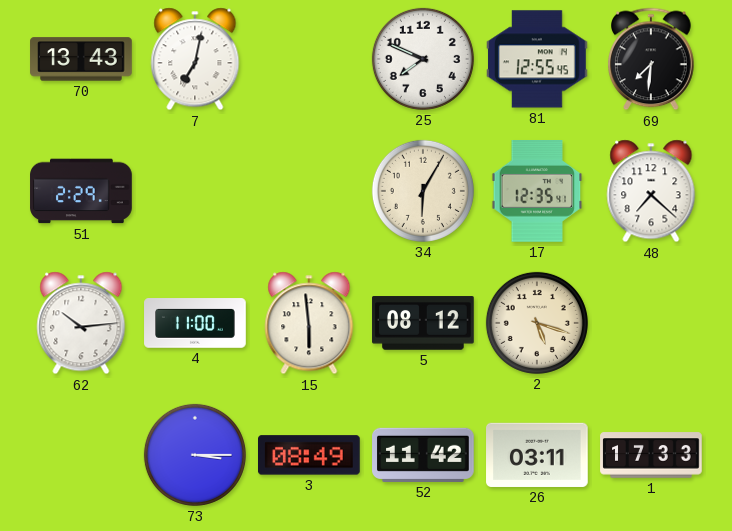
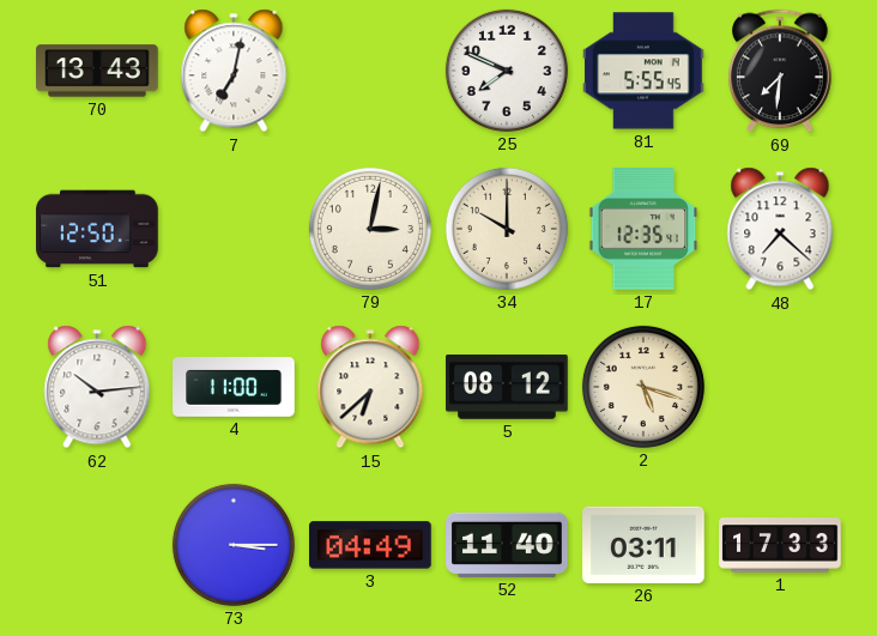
81: 12:55 -> 5:55 (645, 71)
51: 2:29 -> 12:50 (97, 229)
79: none -> 3:02 (370, 229)
34: 6:05 -> 10:00 (507, 229)
15: 5:59 -> 6:38 (370, 387)
3: 08:49 -> 04:49 (371, 545)
52: 11:42 -> 11:40 (507, 545)
